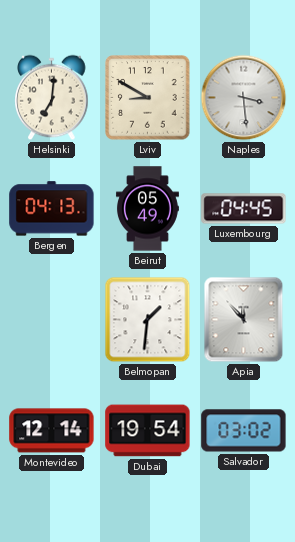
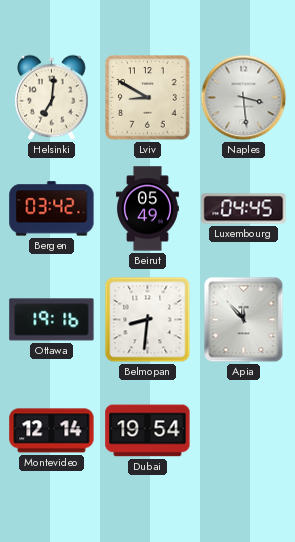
Bergen: 04:13 -> 03:42 (52, 209)
Ottawa: none -> 19:16 (52, 320)
Belmopan: 1:31 -> 8:31 (148, 320)
Salvador: 03:02 -> none (244, 431)
